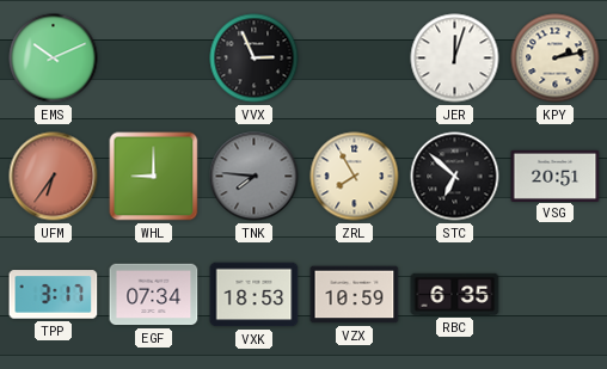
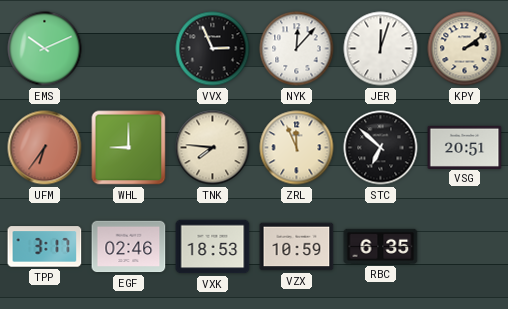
NYK: none -> 12:07 (297, 49)
KPY: 2:13 -> 2:09 (465, 49)
TNK dial: grey -> cream (213, 148)
ZRL: 7:55 -> 11:56 (297, 148)
EGF: 07:34 -> 02:46 (129, 247)
